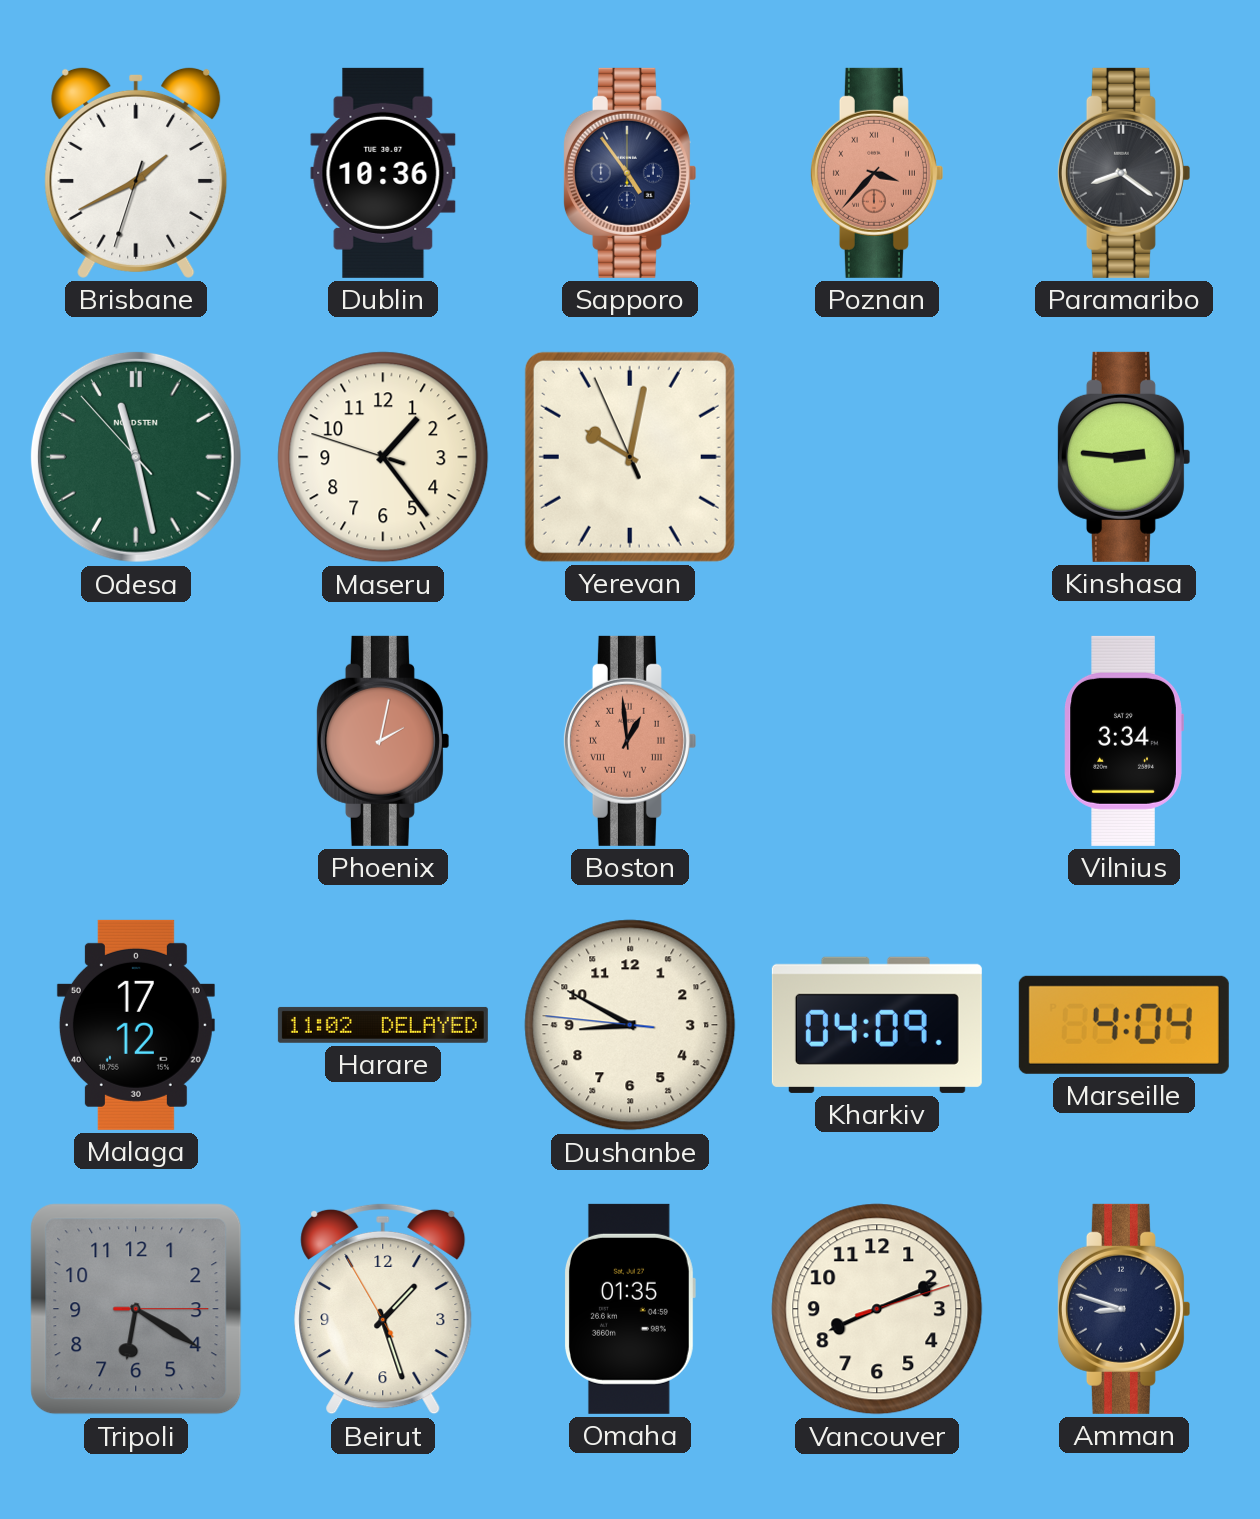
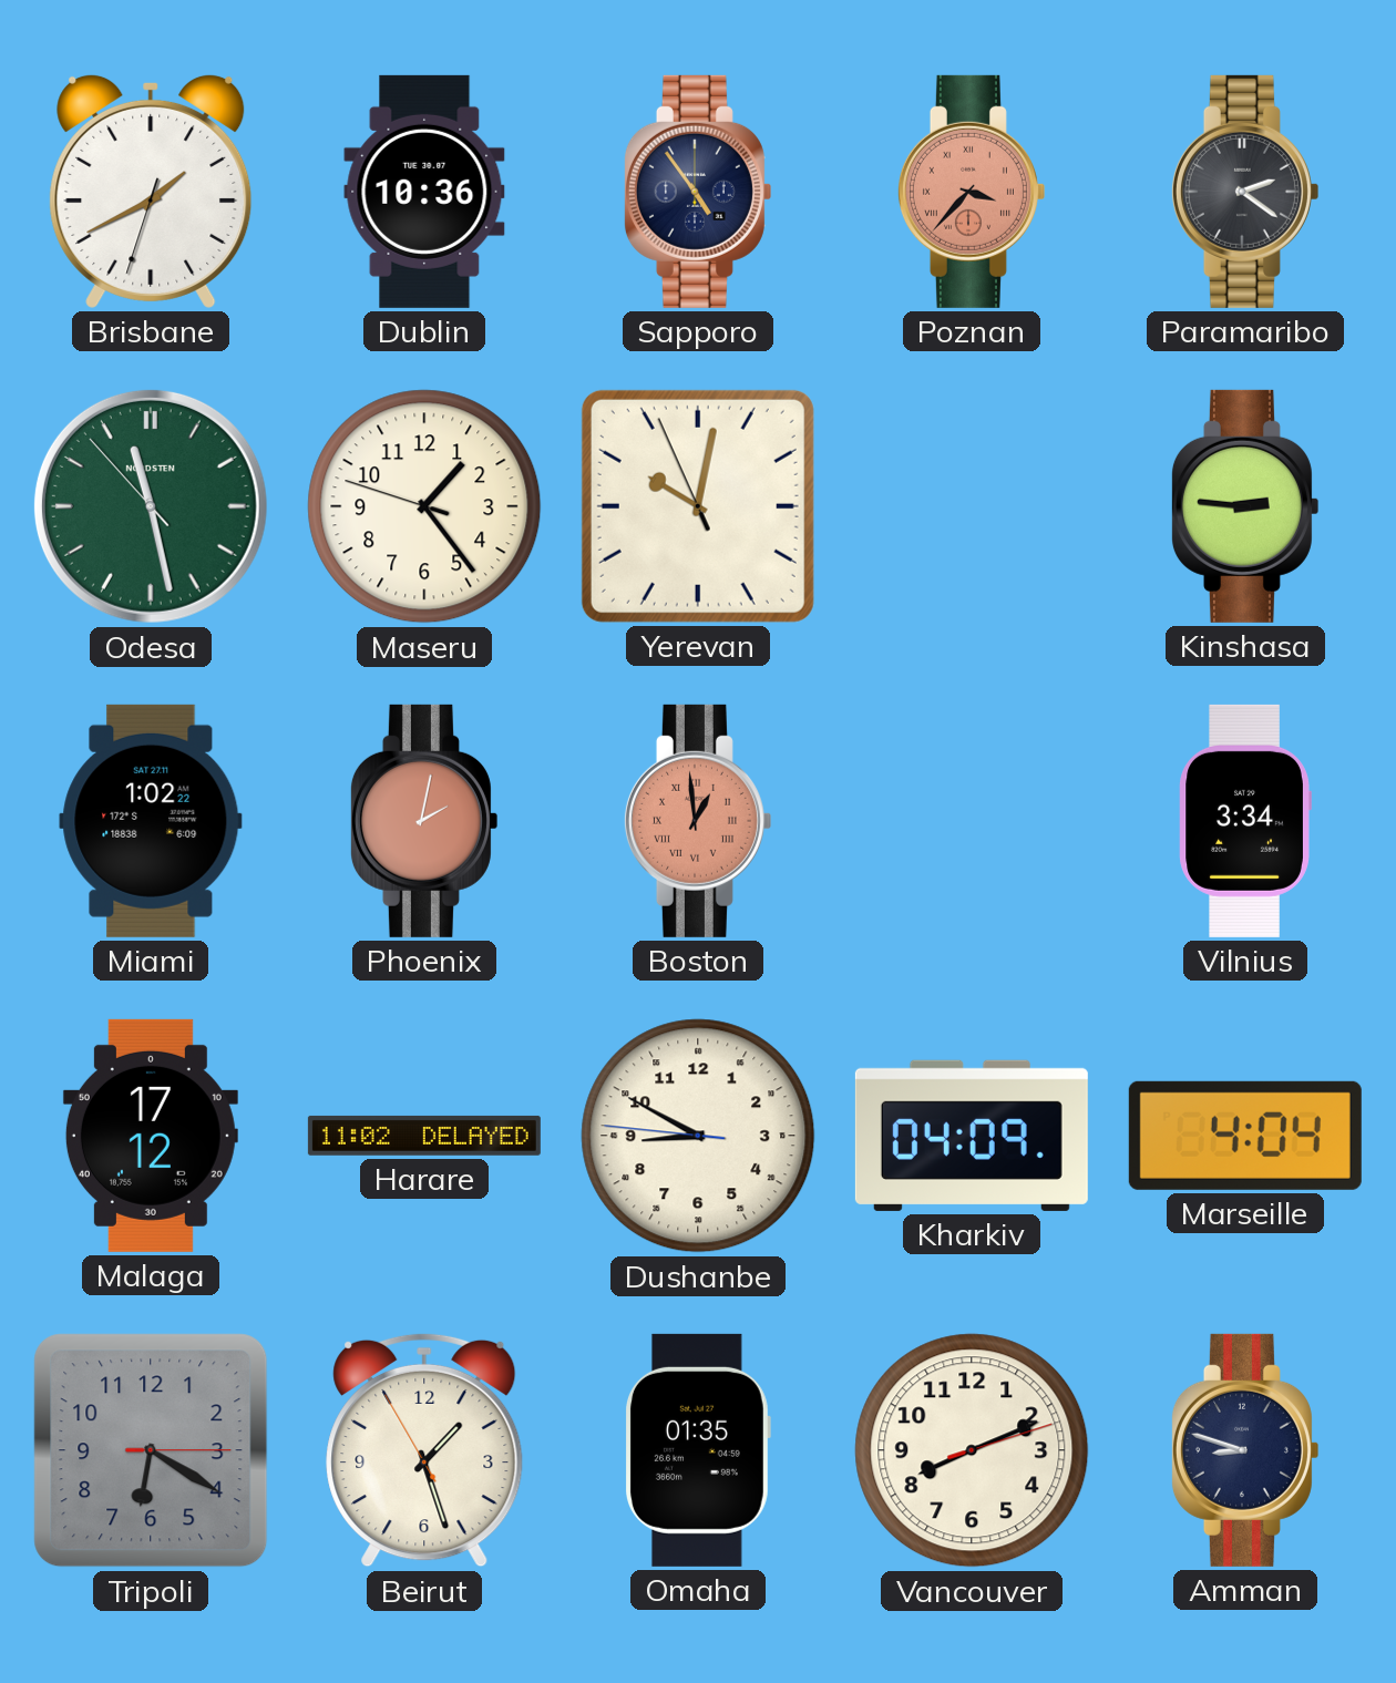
Paramaribo: 8:21 -> 2:21 (1244, 192)
Miami: none -> 1:02 (151, 821)
